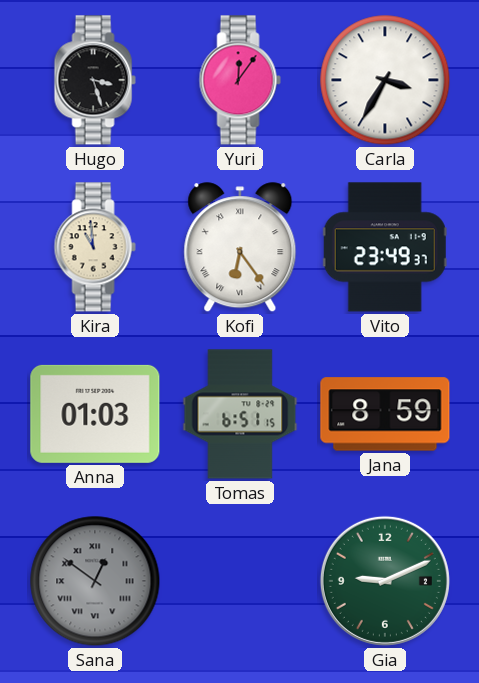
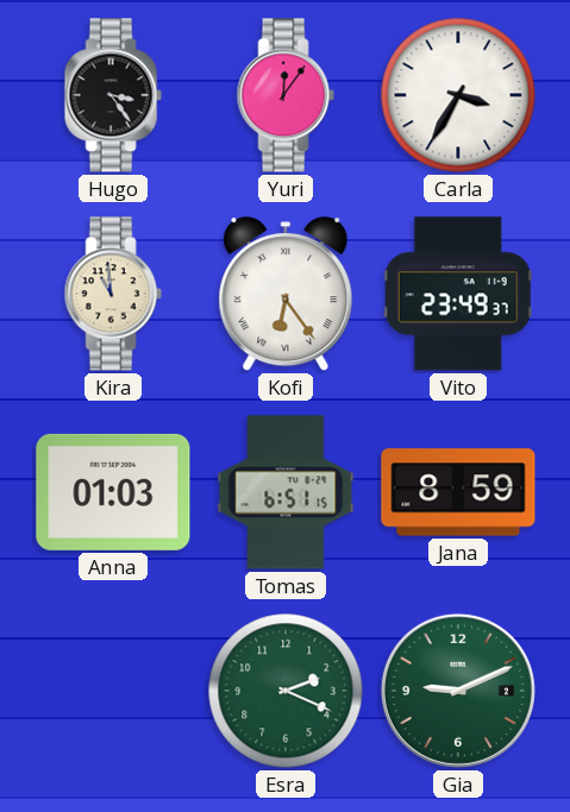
Hugo: 3:27 -> 3:24 (113, 95)
Sana: 12:51 -> none (95, 581)
Esra: none -> 2:19 (286, 691)
